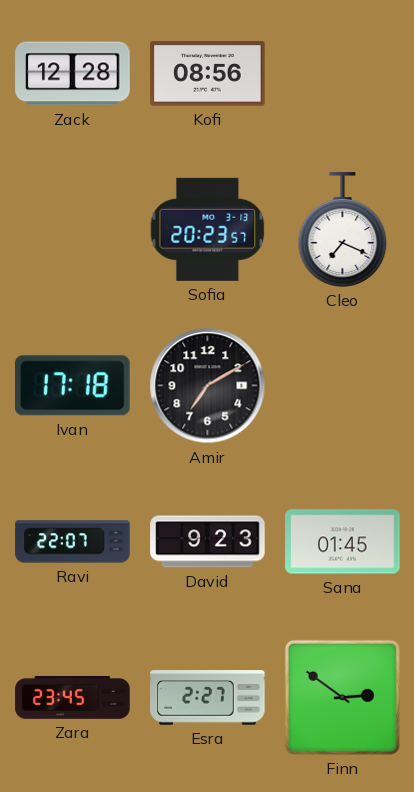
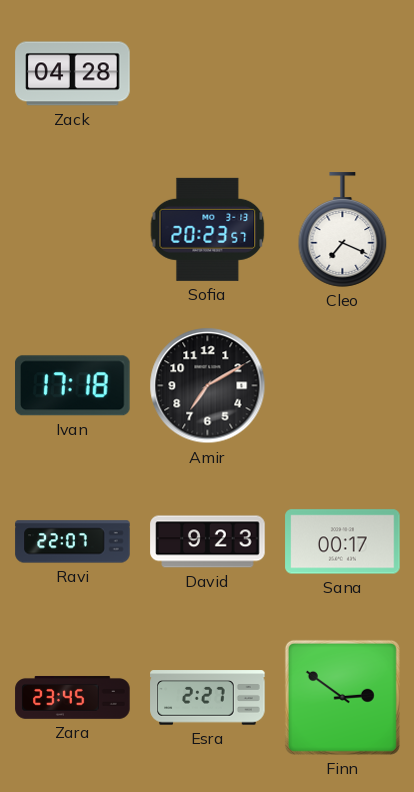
Zack: 12:28 -> 04:28 (73, 74)
Kofi: 08:56 -> none (208, 74)
Sana: 01:45 -> 00:17 (343, 542)
